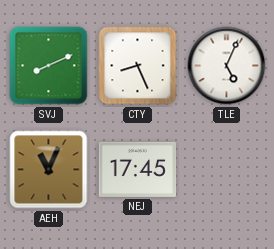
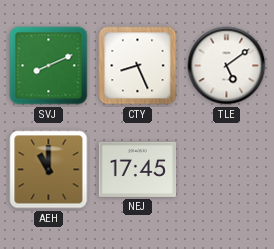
TLE: 5:04 -> 5:09 (227, 66)
AEH: 11:04 -> 11:00 (49, 170)
